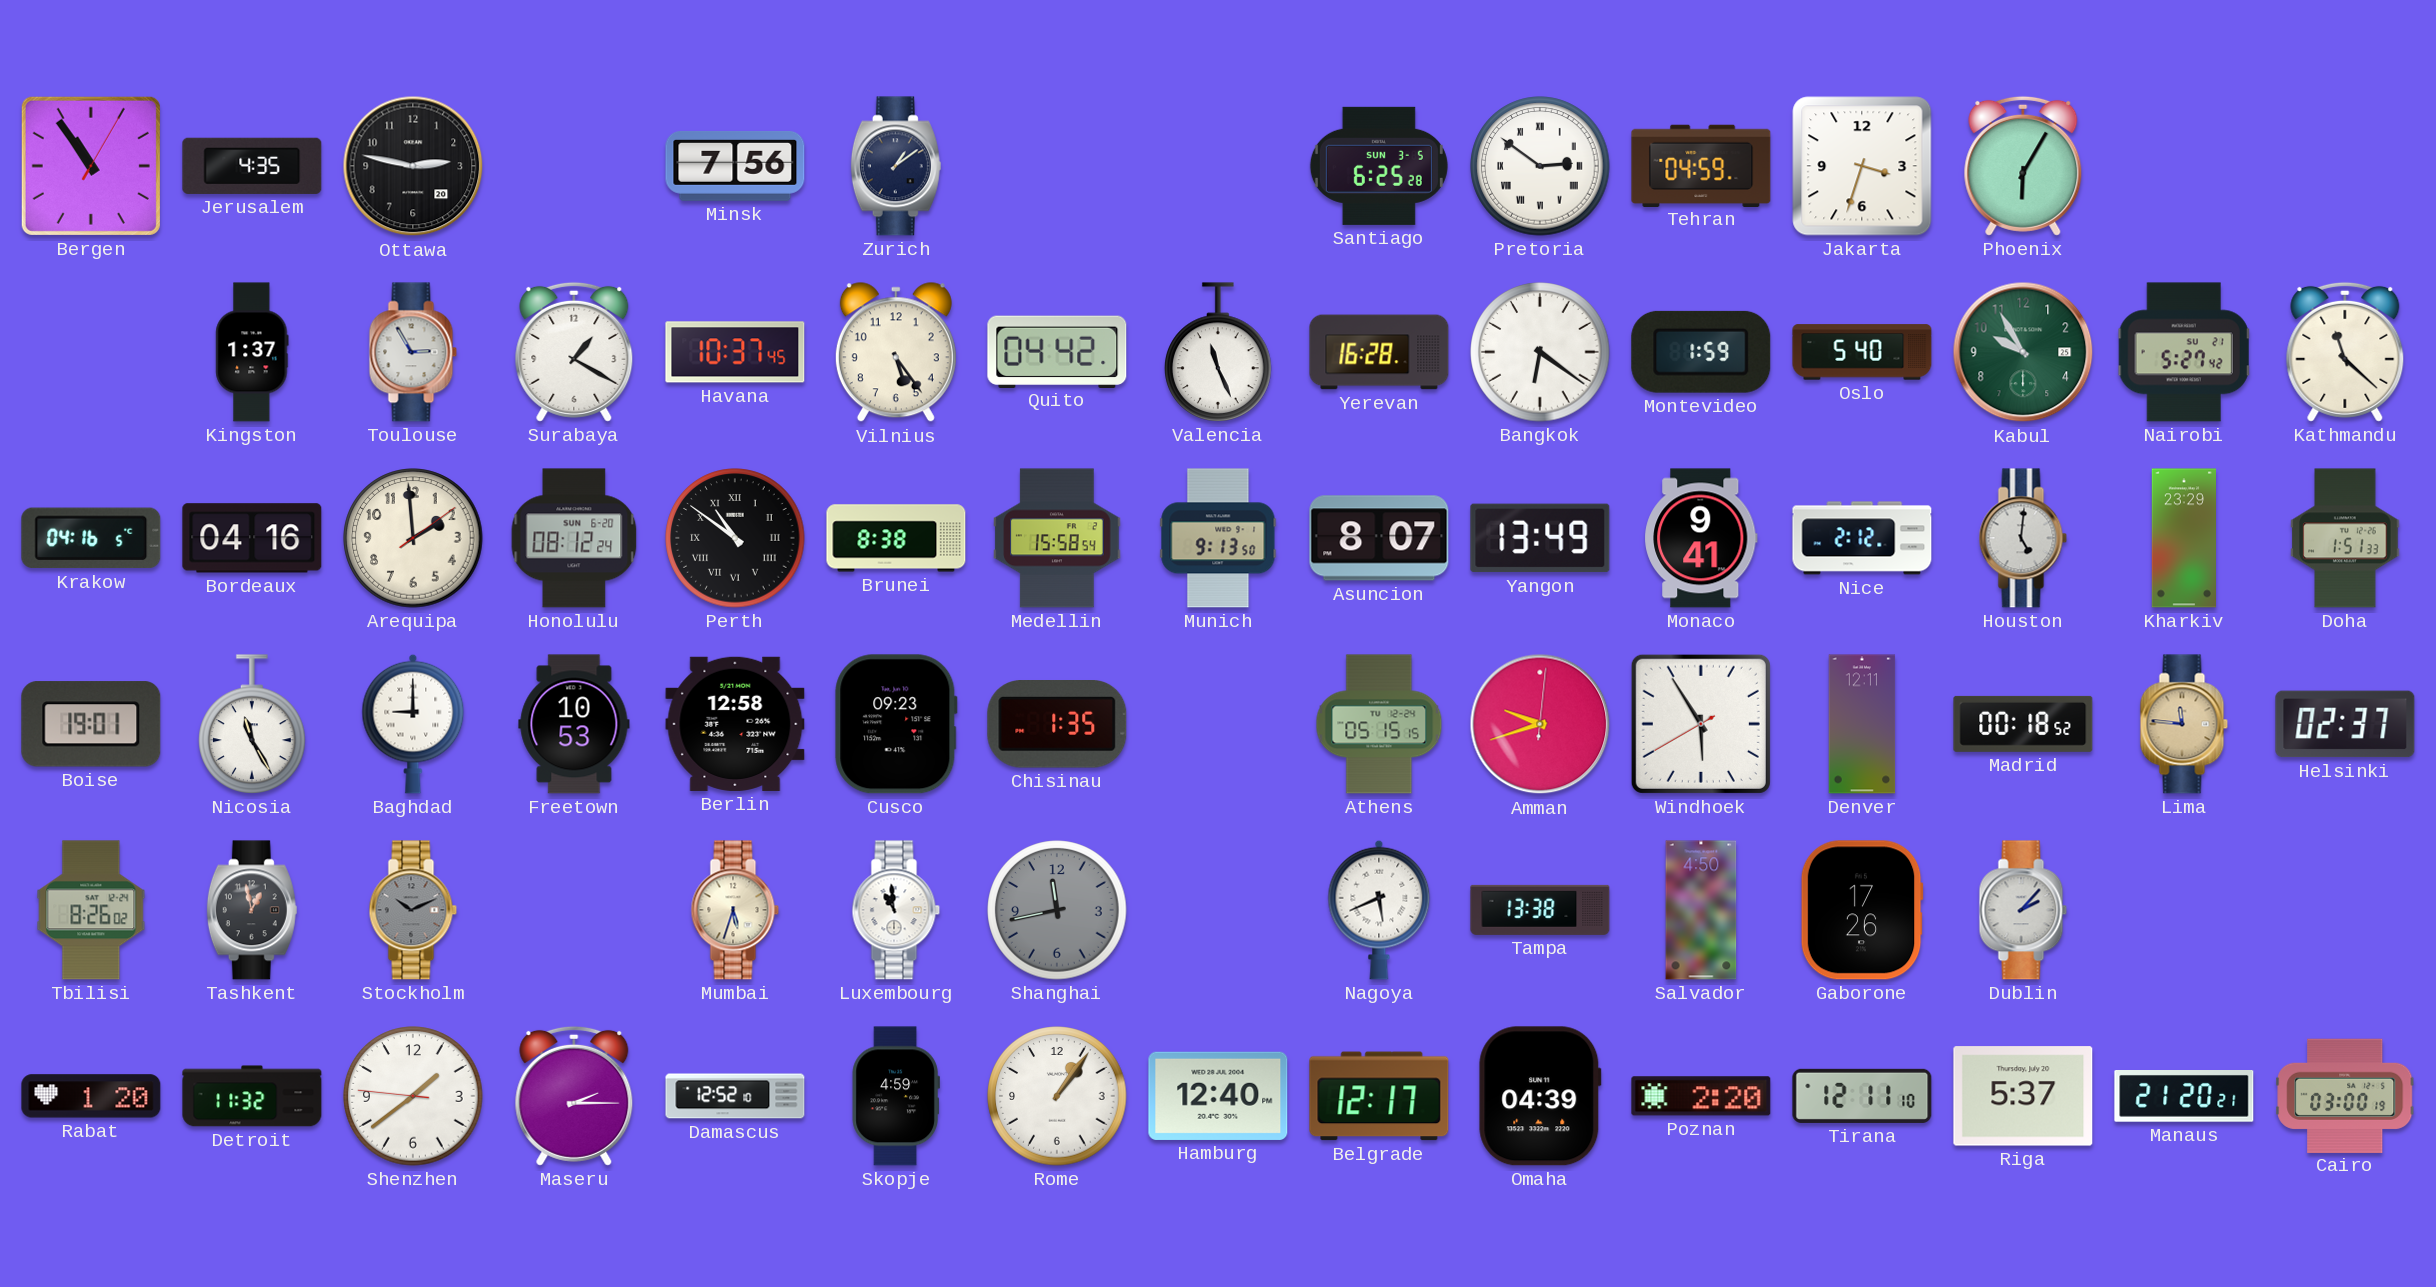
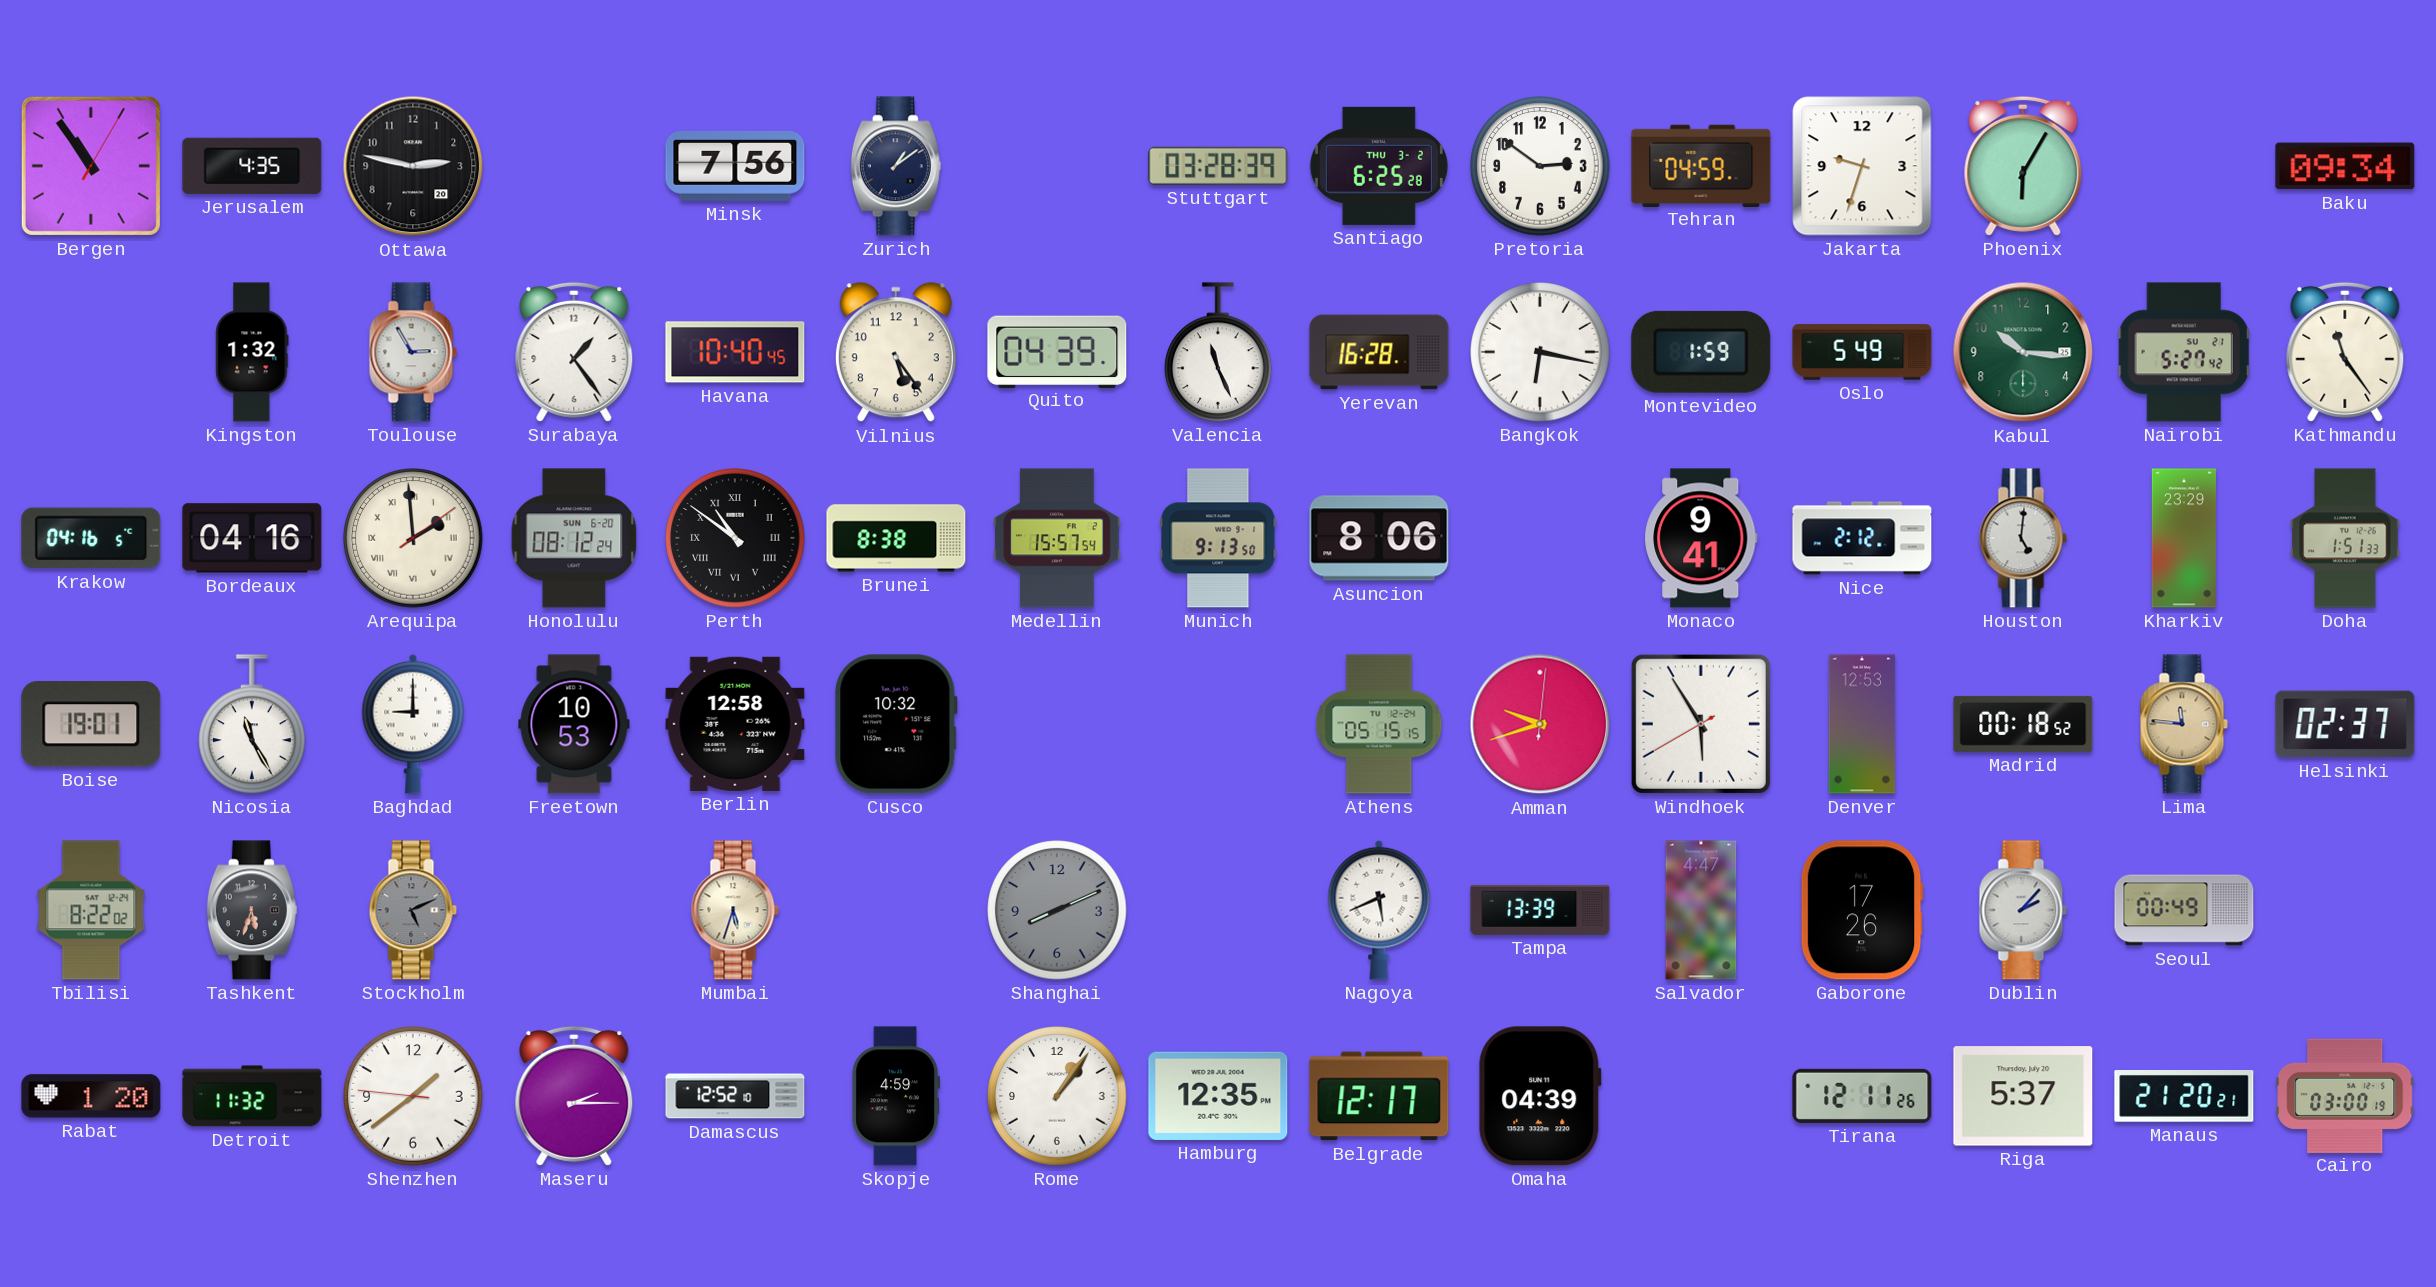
Stuttgart: none -> 03:28 (1218, 166)
Santiago date: SUN 3-5 -> THU 3-2 (1379, 166)
Pretoria numerals: Roman -> Arabic (1540, 166)
Jakarta: 3:33 -> 9:33 (1862, 166)
Baku: none -> 09:34 (2345, 166)
Kingston: 1:37 -> 1:32 (252, 352)
Surabaya: 1:20 -> 1:24 (574, 352)
Havana: 10:37 -> 10:40 (735, 352)
Quito: 04:42 -> 04:39 (1057, 351)
Bangkok: 6:21 -> 6:17 (1540, 352)
Oslo: 5:40 -> 5:49 (1862, 352)
Kabul: 9:55 -> 10:16 (2023, 352)
Kathmandu: 11:22 -> 11:24 (2345, 352)
Arequipa numerals: Arabic -> Roman (413, 538)
Medellin: 15:58 -> 15:57 (1057, 538)
Asuncion: 8:07 -> 8:06 (1379, 538)
Yangon: 13:49 -> none (1540, 538)
Cusco: 09:23 -> 10:32 (896, 724)
Chisinau: 1:35 -> none (1057, 725)
Denver: 12:11 -> 12:53 (1862, 724)
Tbilisi: 8:26 -> 8:22 (91, 910)
Tashkent: 12:58 -> 5:33 (252, 910)
Stockholm: 10:11 -> 5:11 (413, 910)
Luxembourg: 10:59 -> none (896, 910)
Shanghai: 11:43 -> 8:11 (1057, 910)
Tampa: 13:38 -> 13:39 (1540, 910)
Salvador: 4:50 -> 4:47 (1701, 910)
Seoul: none -> 00:49 (2184, 910)
Hamburg: 12:40 -> 12:35 (1218, 1096)
Poznan: 2:20 -> none (1701, 1096)
Tirana: 12:11:10 -> 12:11:26 (1862, 1096)
